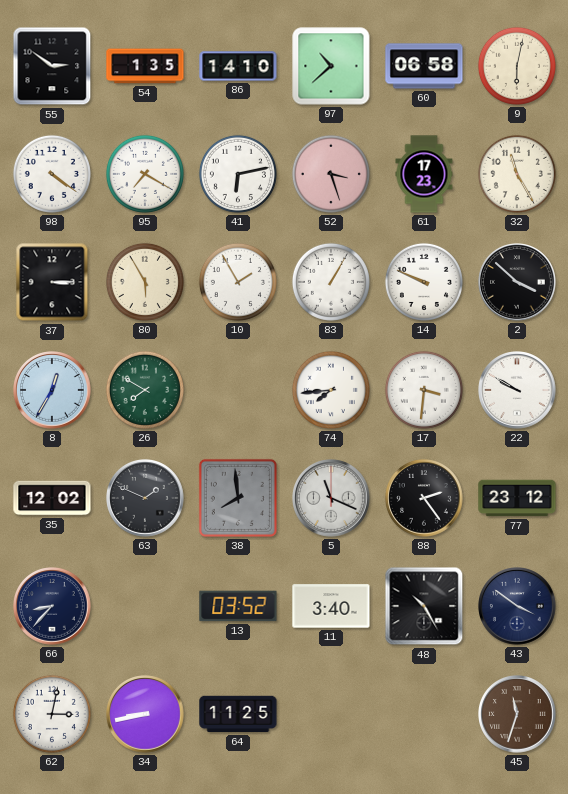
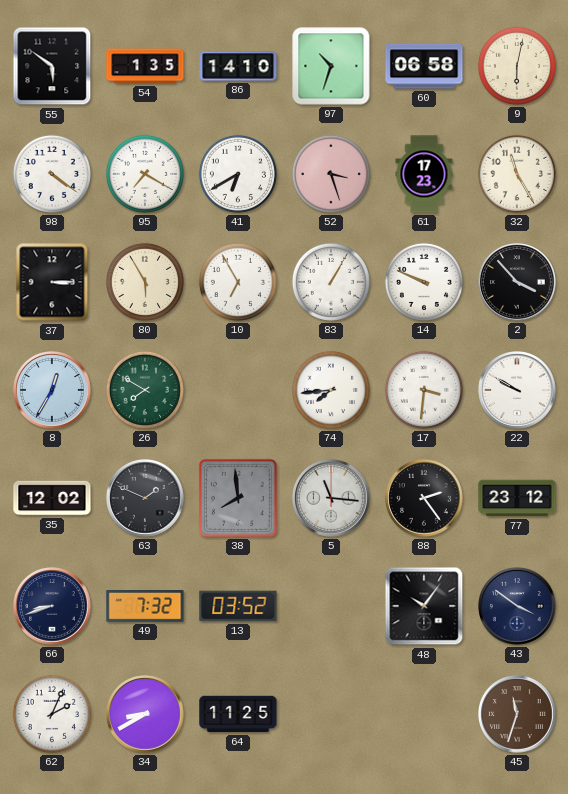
55: 2:51 -> 5:51 (52, 66)
97: 10:38 -> 10:33 (331, 66)
41: 6:13 -> 6:40 (238, 174)
10: 1:55 -> 6:55 (238, 282)
2: 3:52 -> 3:53 (517, 282)
5: 11:19 -> 11:16 (331, 498)
66: 8:37 -> 8:42 (52, 606)
49: none -> 7:32 (145, 607)
11: 3:40 -> none (331, 606)
48: 10:25 -> 10:06 (424, 606)
62: 3:02 -> 2:04 (52, 714)
34: 8:43 -> 8:40 (145, 714)
